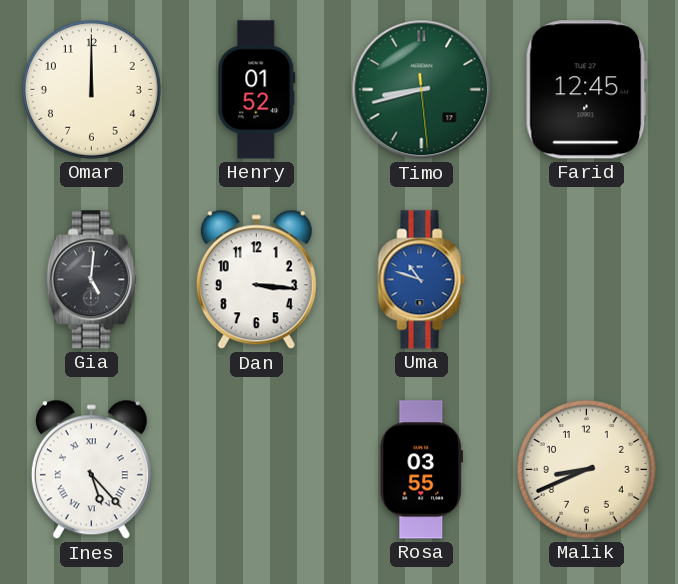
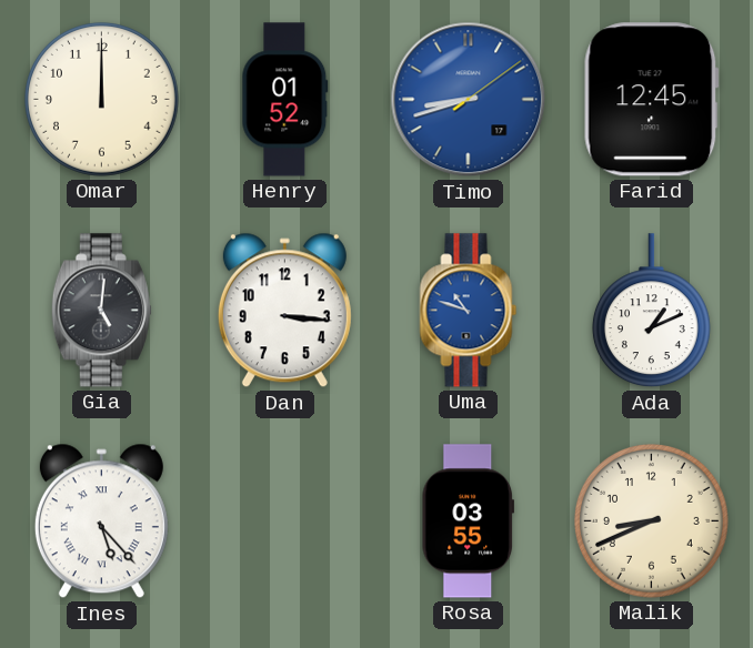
Timo: 8:42:29 -> 8:42:09 (469, 100)
Timo dial: green -> blue (469, 100)
Ada: none -> 1:11 (651, 311)
